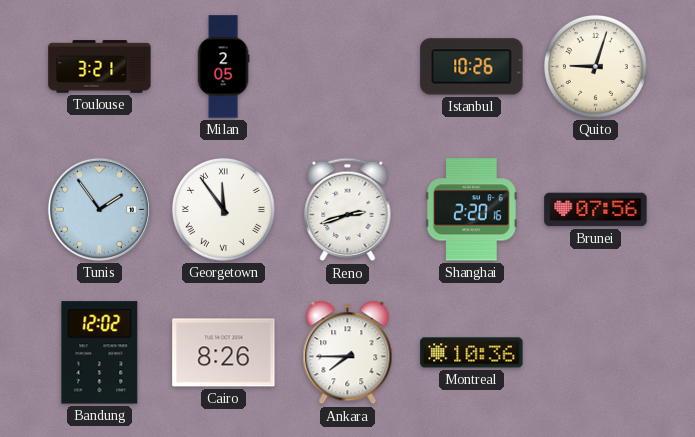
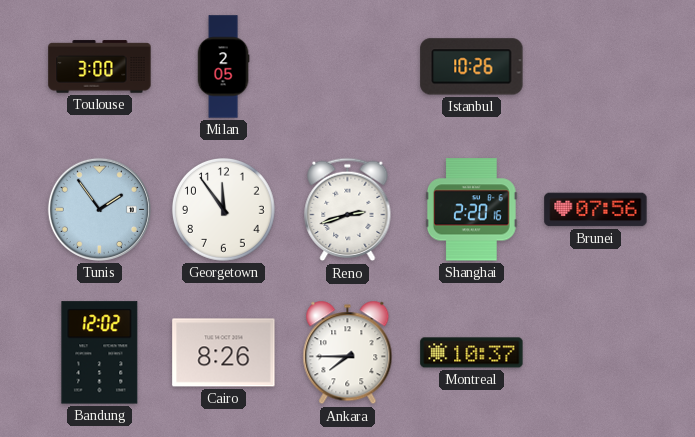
Toulouse: 3:21 -> 3:00 (100, 67)
Quito: 9:03 -> none (595, 66)
Georgetown numerals: Roman -> Arabic (223, 209)
Montreal: 10:36 -> 10:37 (472, 353)
